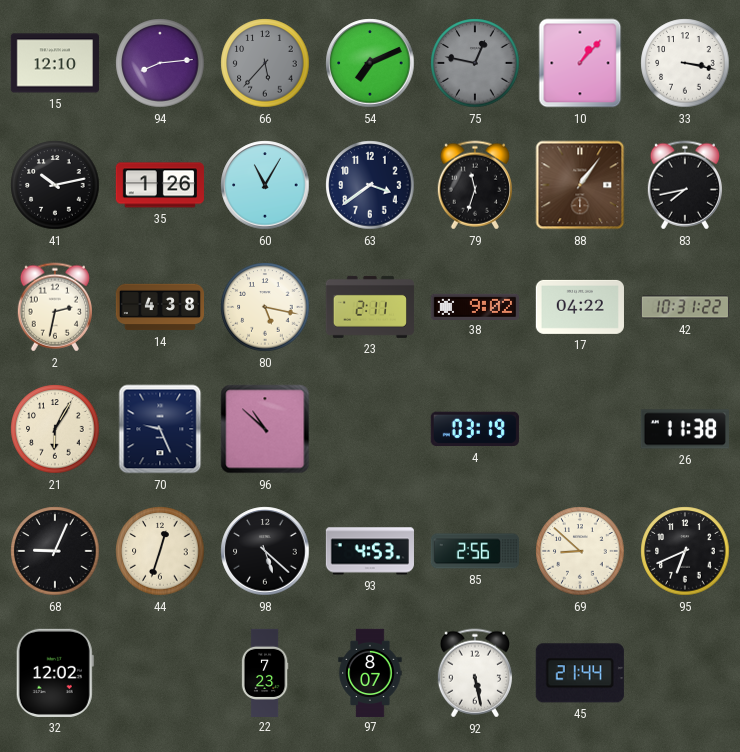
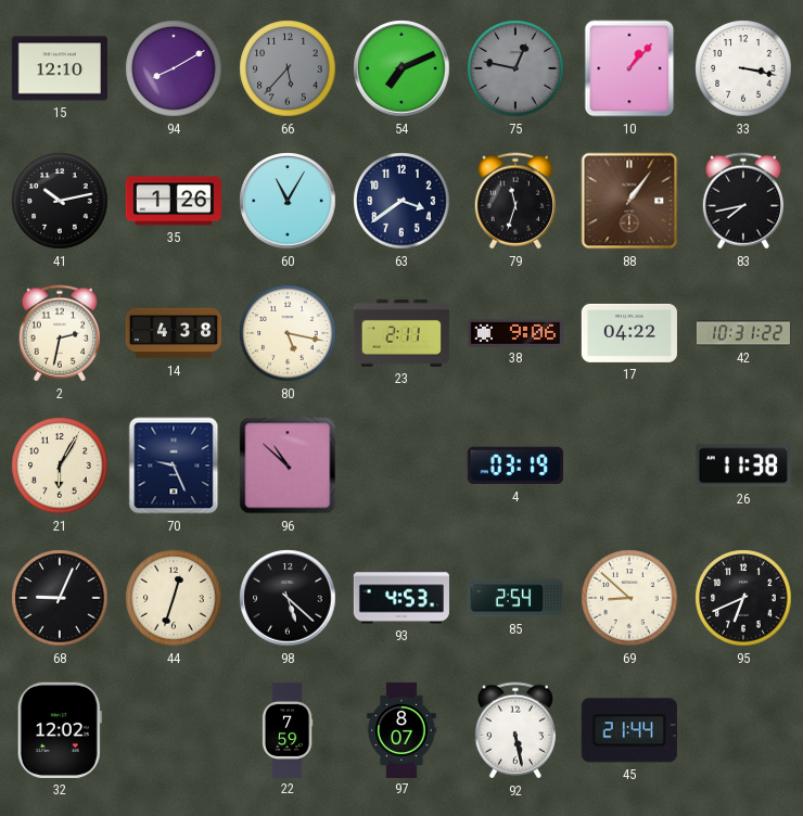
94: 8:14 -> 8:10 (174, 68)
38: 9:02 -> 9:06 (514, 332)
85: 2:56 -> 2:54 (514, 598)
22: 7:23 -> 7:59 (288, 729)
